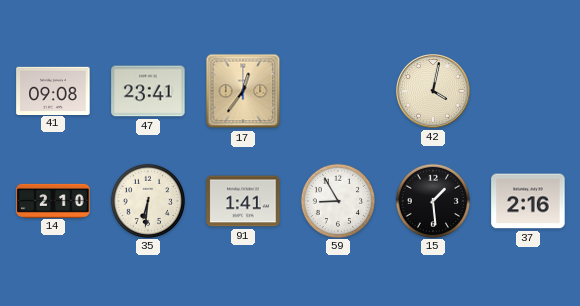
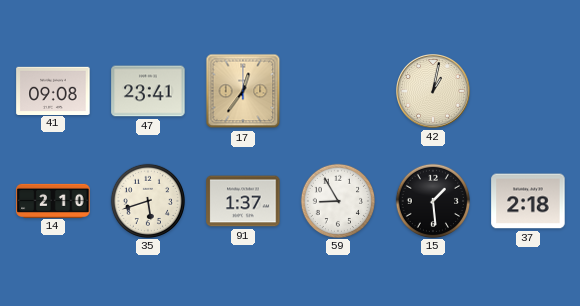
42: 4:02 -> 1:02 (434, 92)
35: 6:31 -> 5:42 (147, 200)
91: 1:41 -> 1:37 (243, 201)
37: 2:16 -> 2:18 (528, 201)
